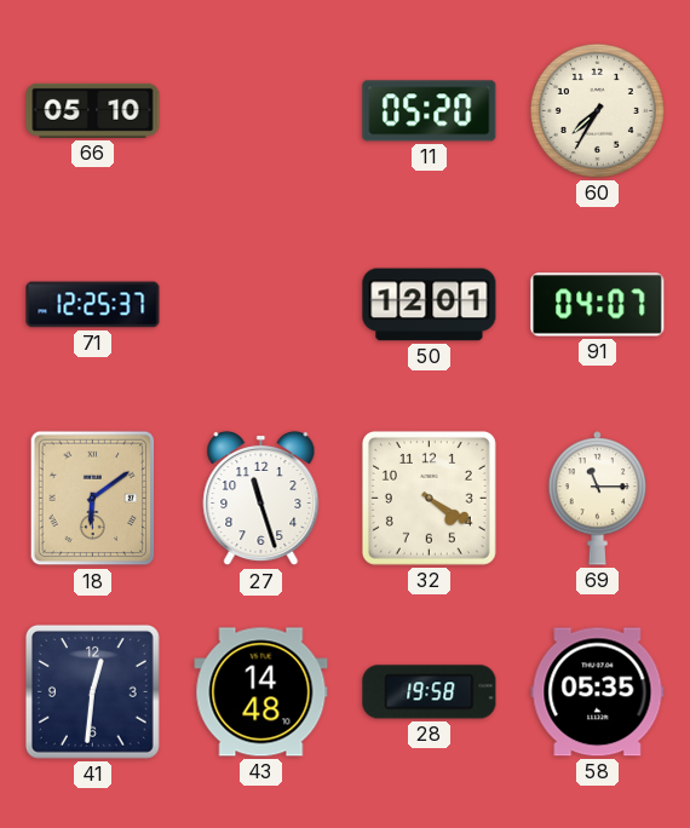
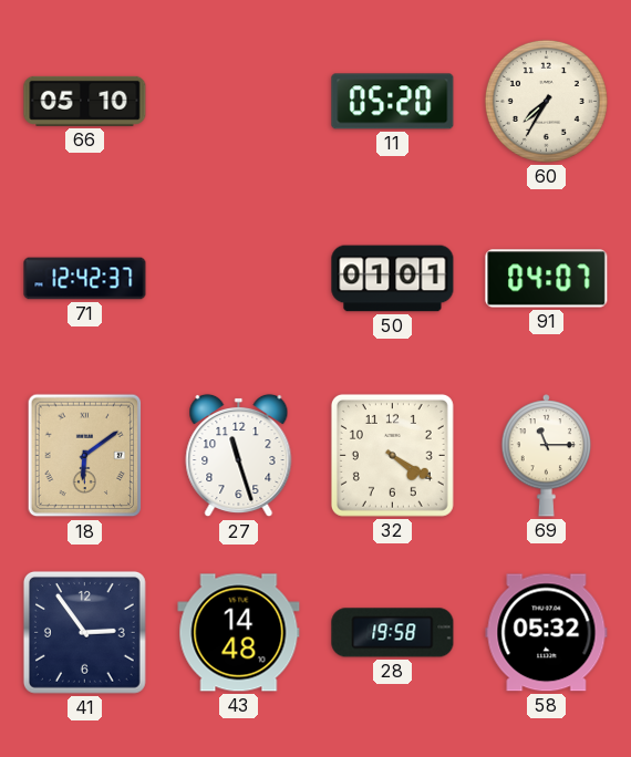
71: 12:25 -> 12:42 (85, 279)
50: 12:01 -> 01:01 (393, 279)
41: 12:31 -> 2:54 (84, 632)
58: 05:35 -> 05:32 (547, 633)
